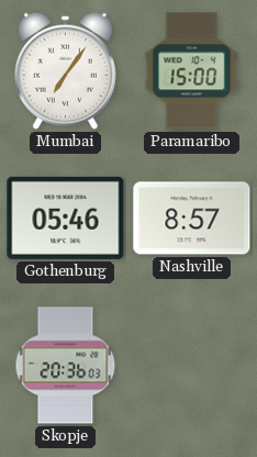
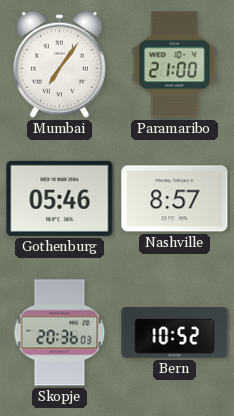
Paramaribo: 15:00 -> 21:00 (175, 65)
Bern: none -> 10:52 (175, 333)
